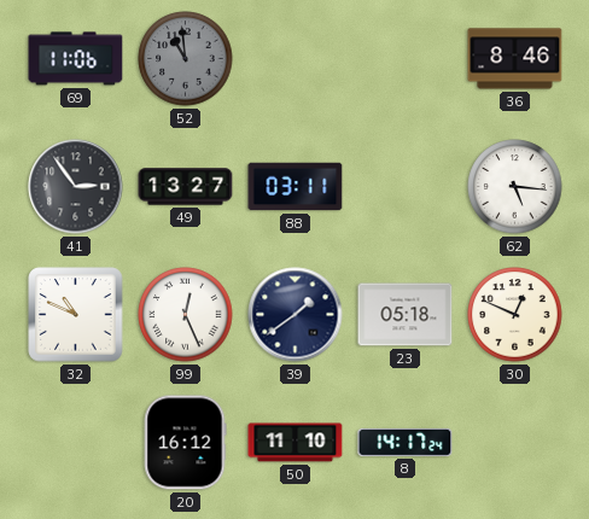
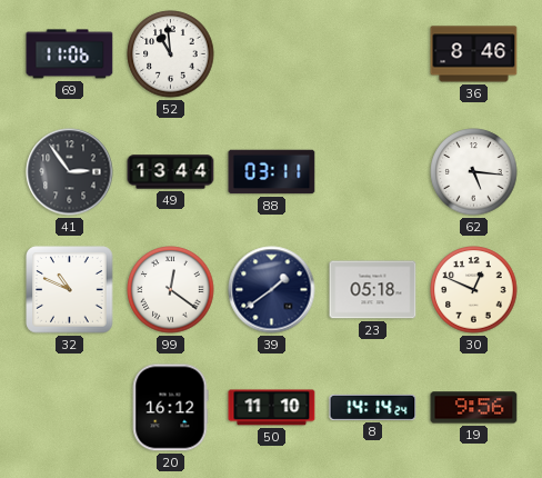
52 dial: grey -> white (171, 54)
49: 13:27 -> 13:44 (171, 172)
99: 12:26 -> 12:21 (171, 290)
8: 14:17 -> 14:14 (373, 407)
19: none -> 9:56 (474, 408)
